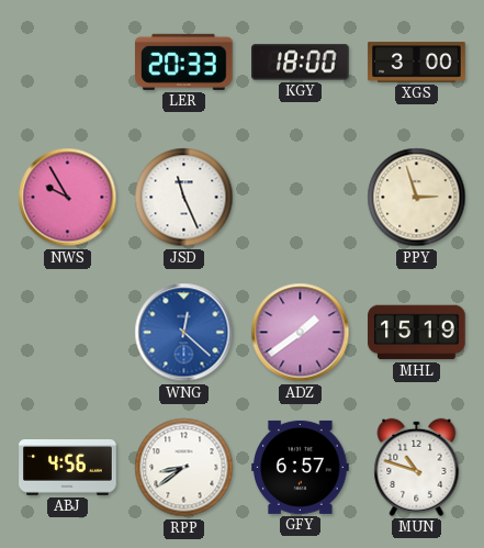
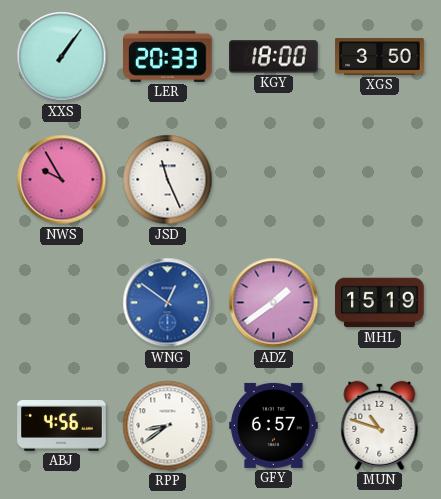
XXS: none -> 1:06 (62, 57)
XGS: 3:00 -> 3:50 (380, 57)
PPY: 2:57 -> none (417, 198)
WNG: 12:22 -> 12:51 (168, 303)
